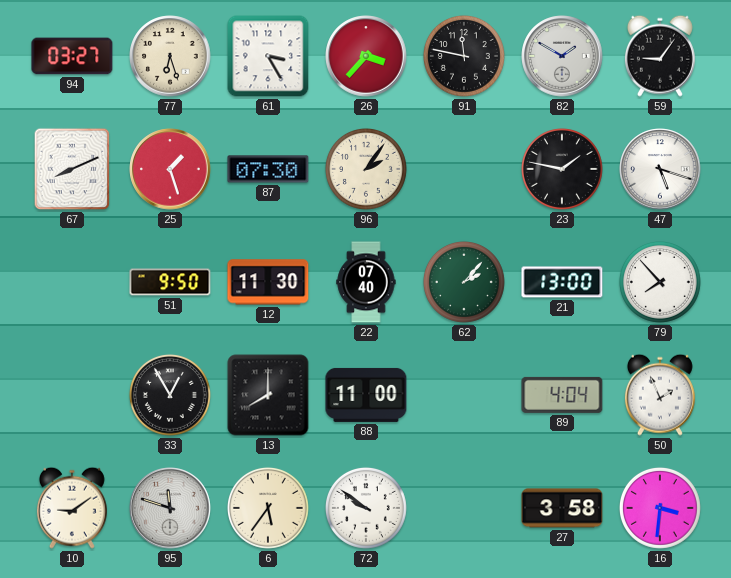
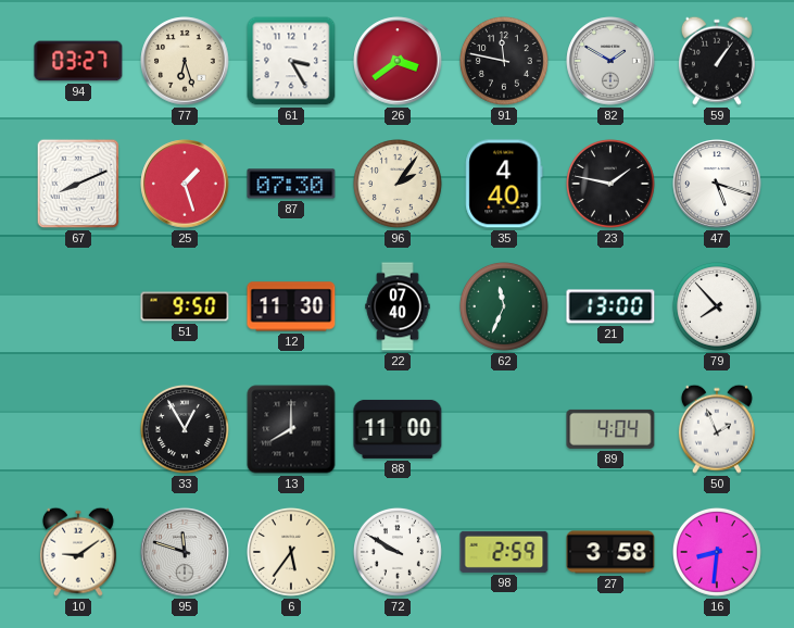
26: 3:37 -> 3:39 (398, 61)
59: 9:06 -> 1:06 (717, 61)
35: none -> 4:40 (504, 184)
62: 2:07 -> 11:34 (504, 306)
72: 9:51 -> 9:50 (398, 552)
98: none -> 2:59 (504, 552)
16: 3:31 -> 8:31 (717, 552)
